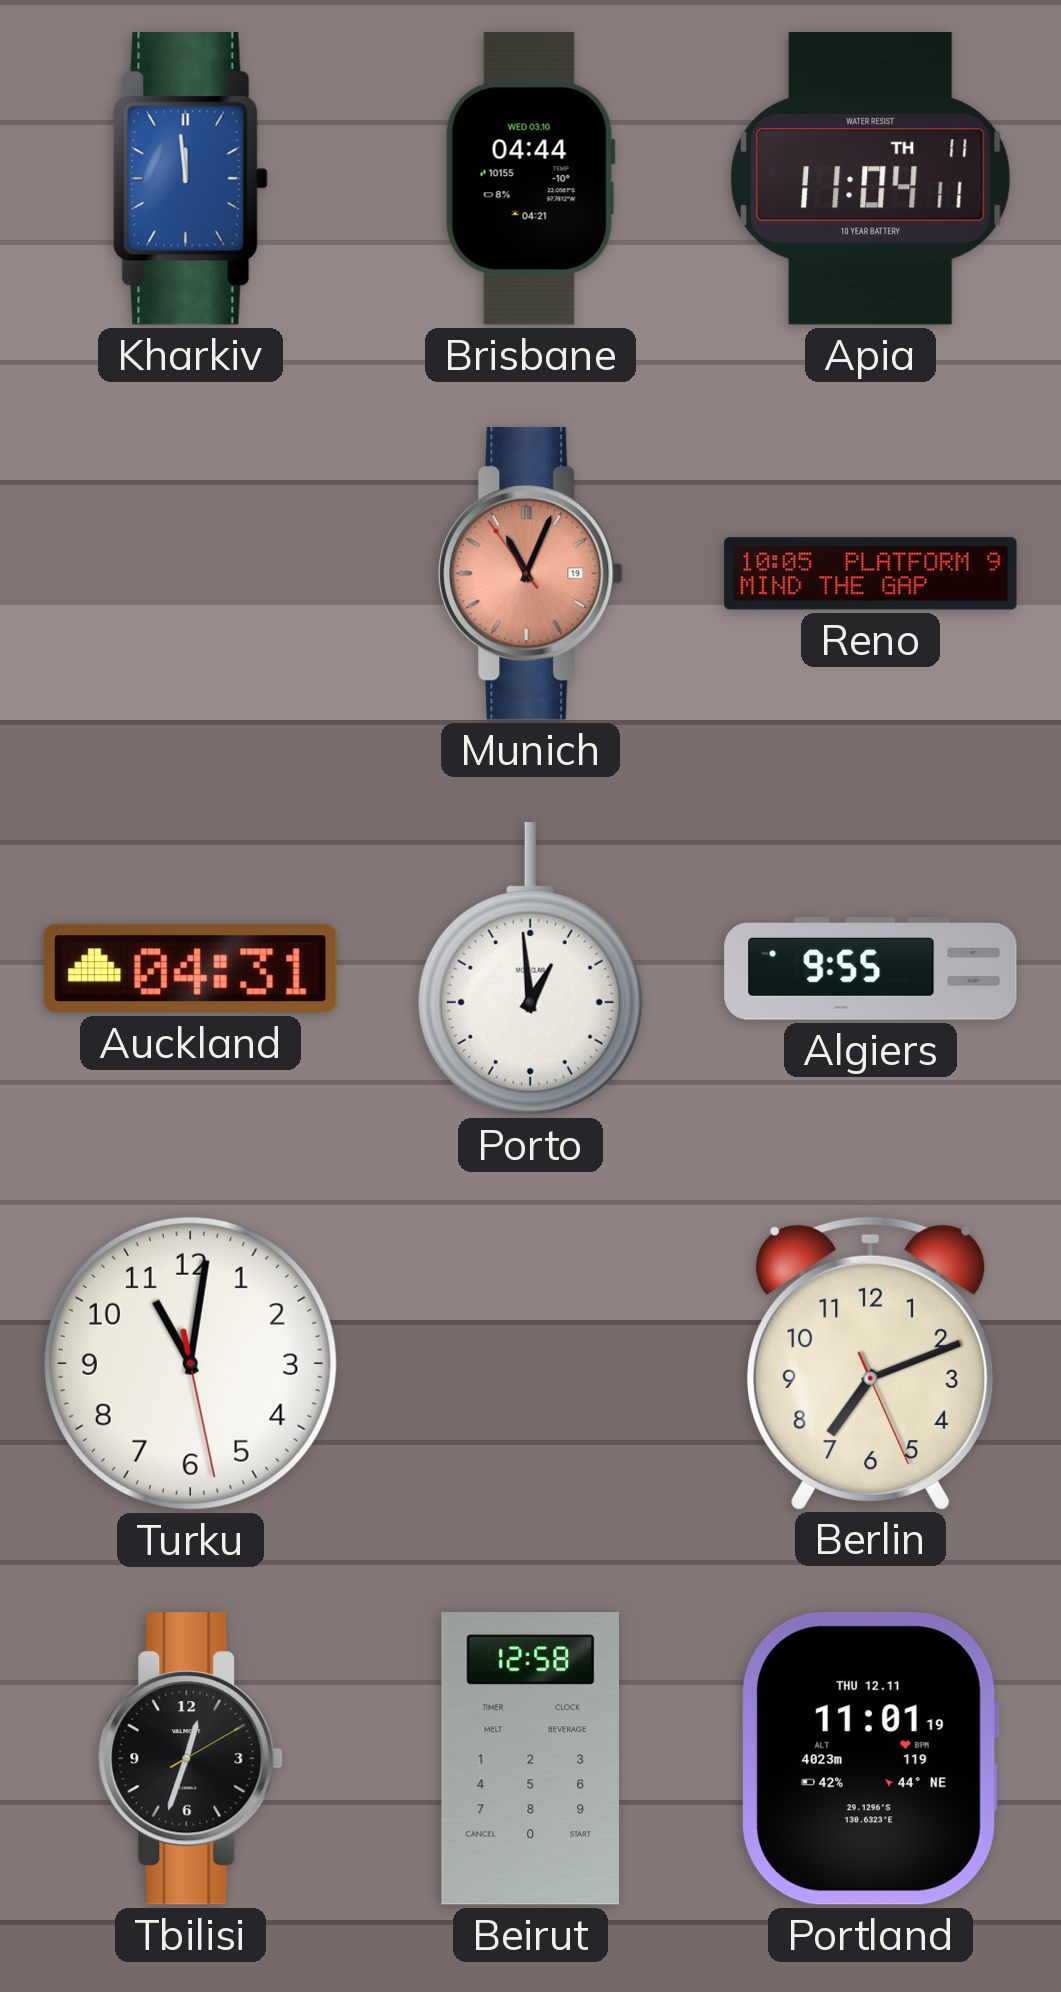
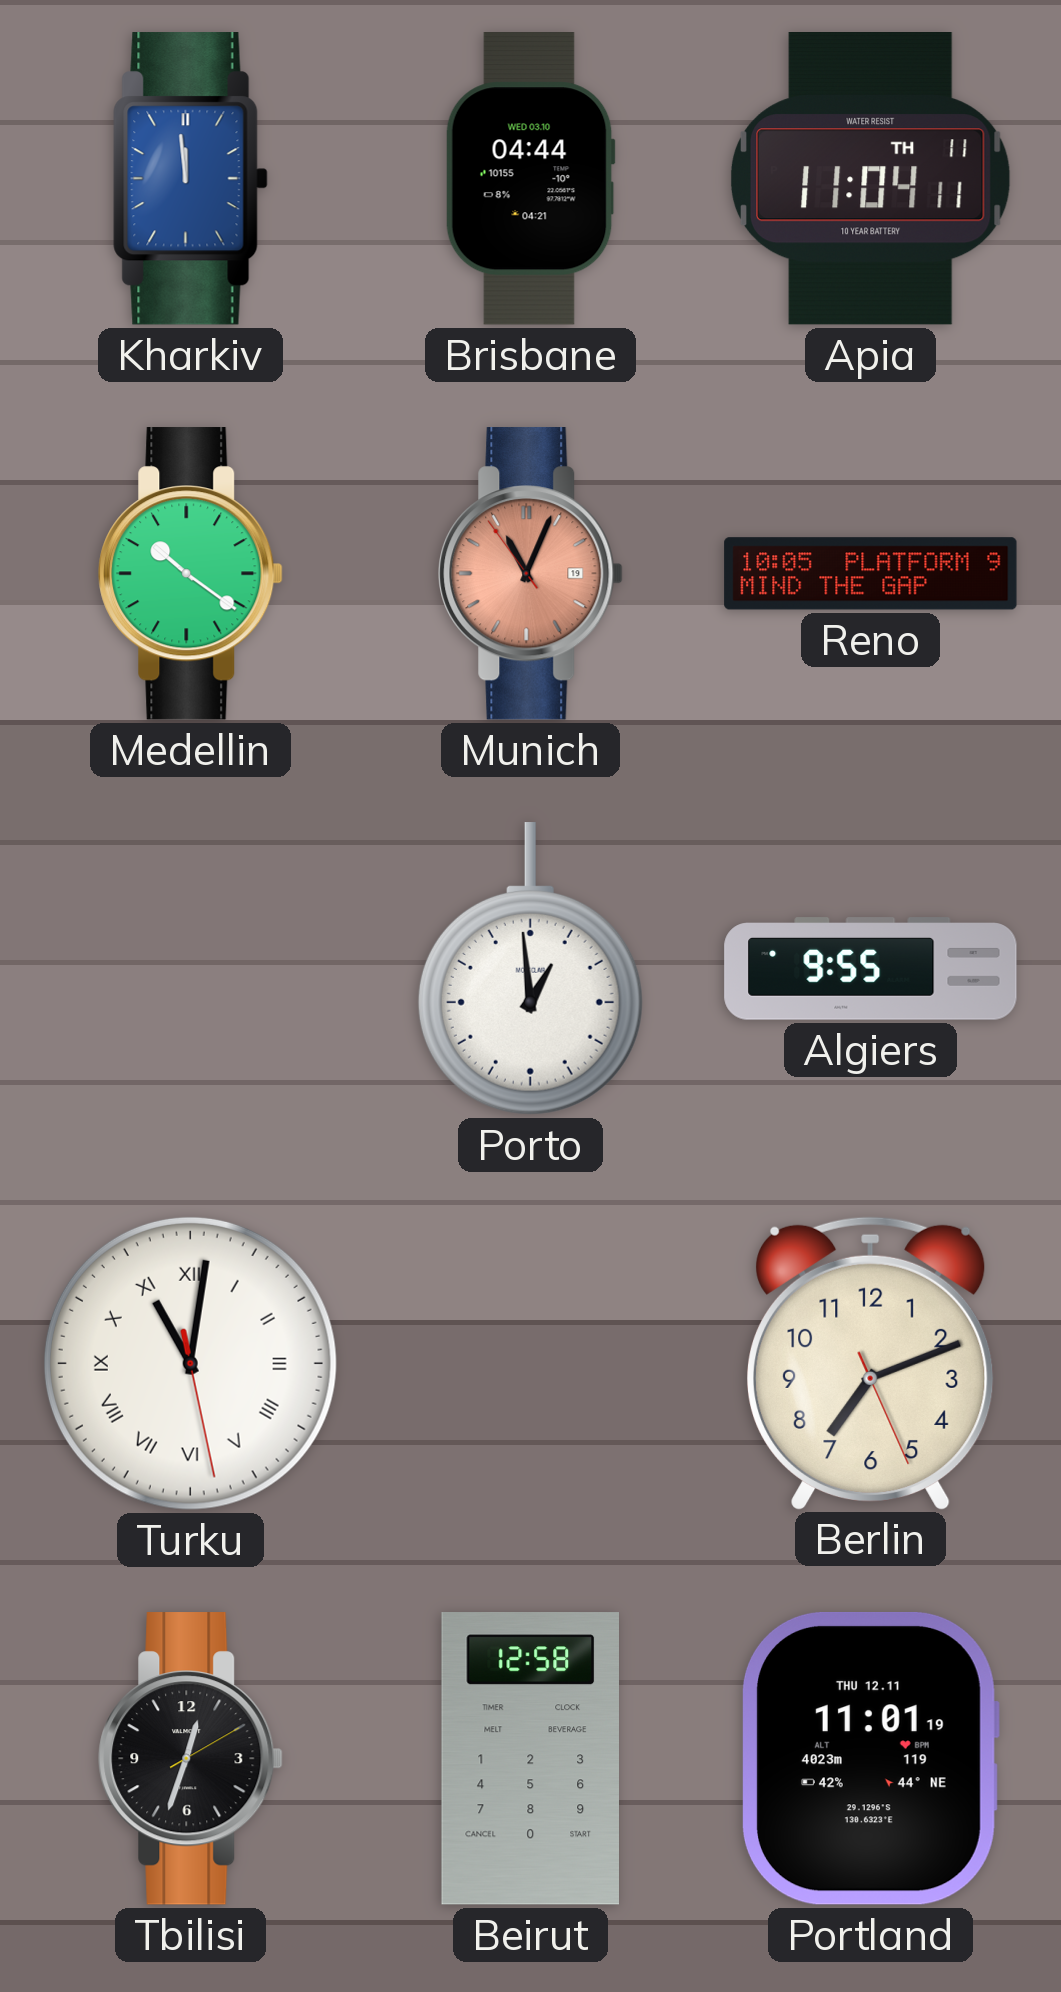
Medellin: none -> 10:21 (191, 574)
Auckland: 04:31 -> none (190, 969)
Turku numerals: Arabic -> Roman (190, 1363)
